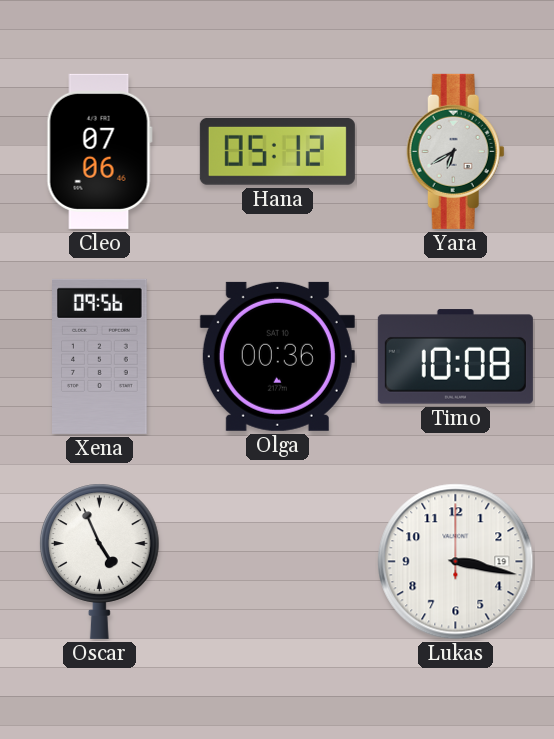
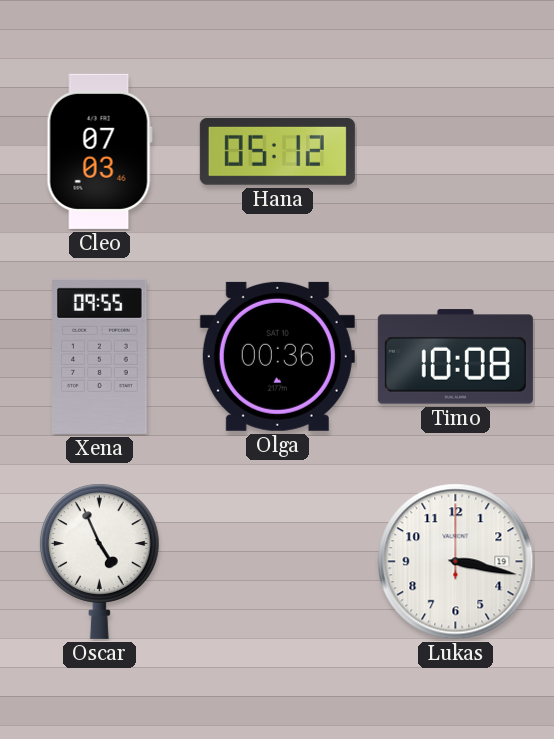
Cleo: 07:06 -> 07:03 (99, 151)
Yara: 6:40 -> none (455, 151)
Xena: 09:56 -> 09:55 (100, 356)
